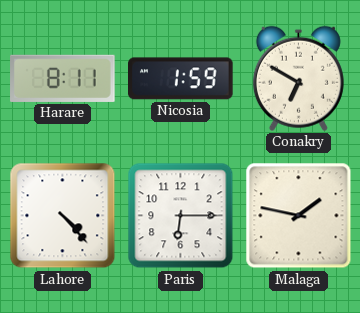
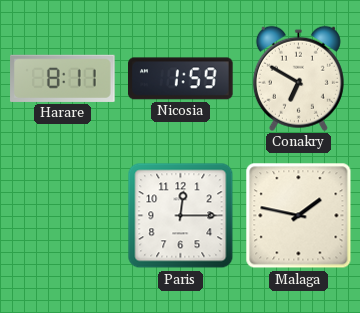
Lahore: 4:23 -> none (63, 216)
Paris: 6:15 -> 12:15 (181, 216)
